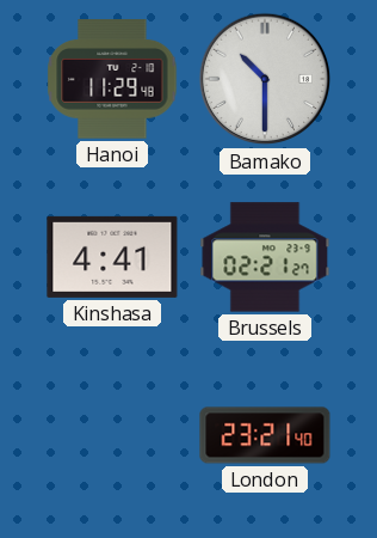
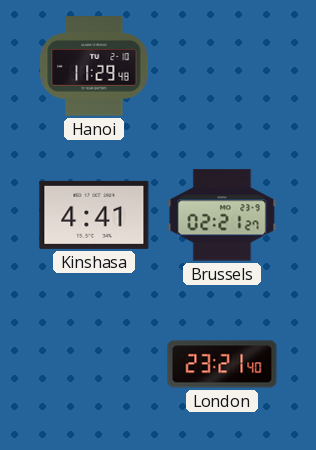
Bamako: 10:30 -> none (265, 79)
